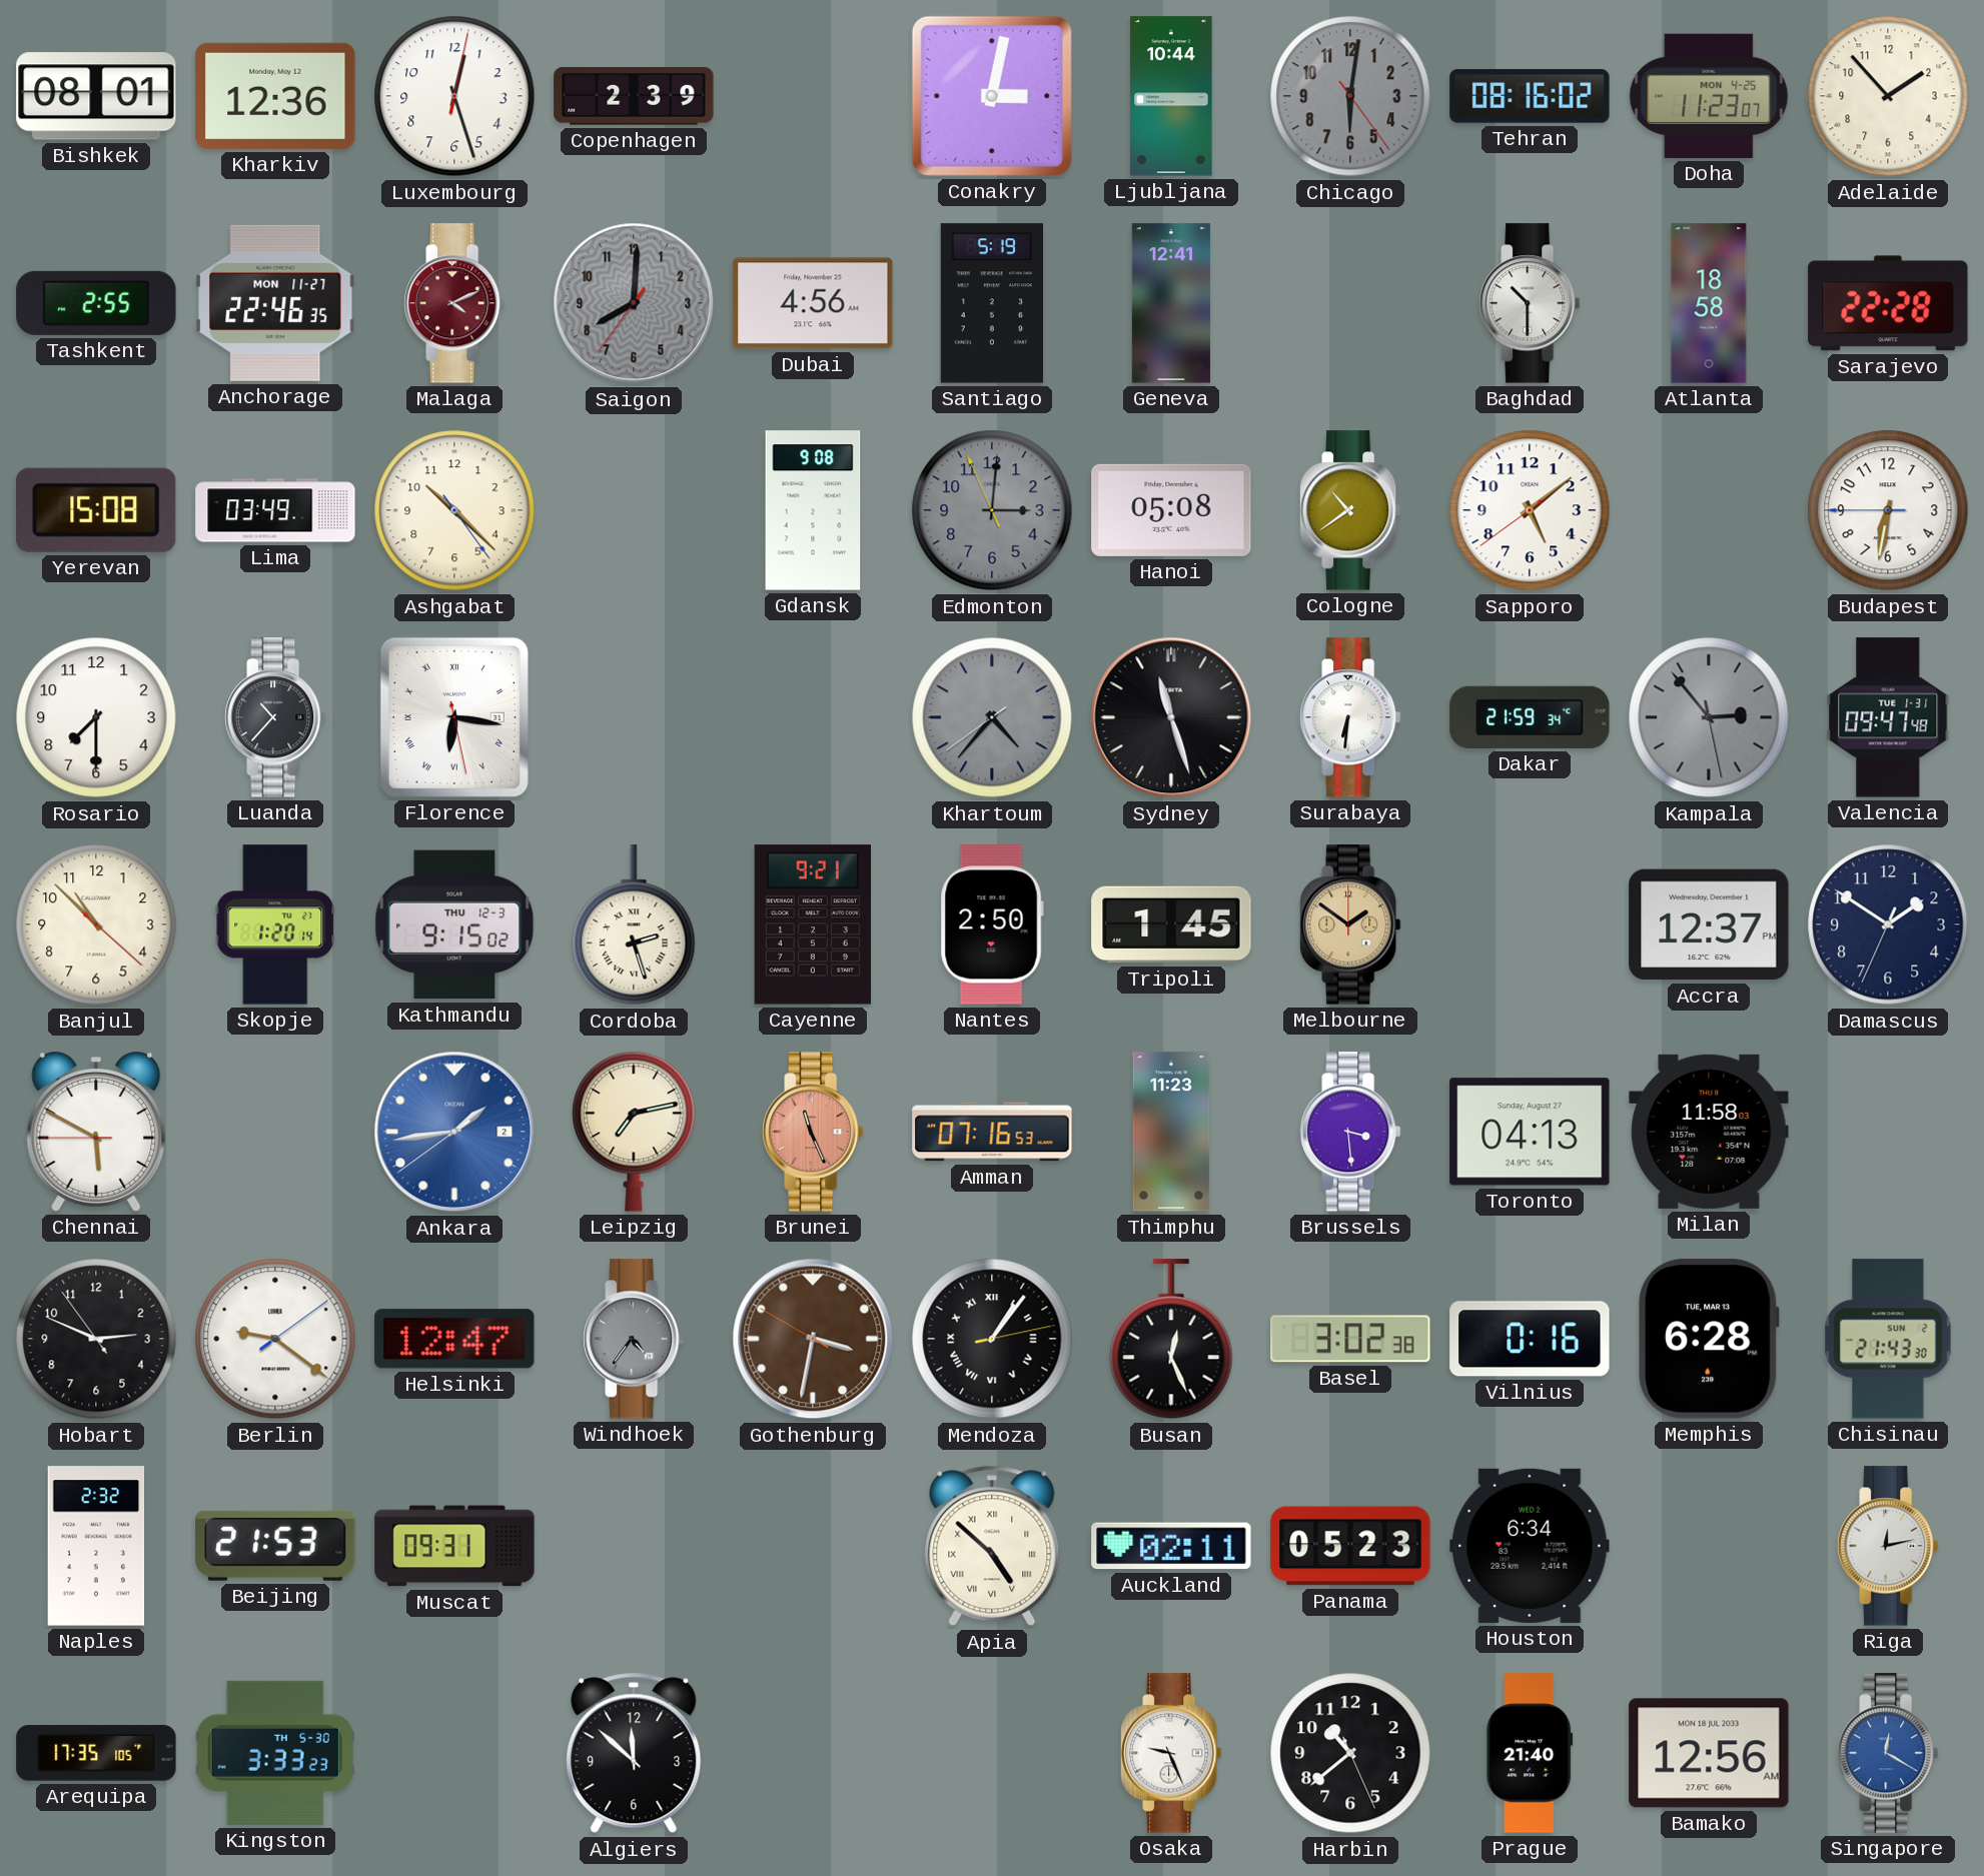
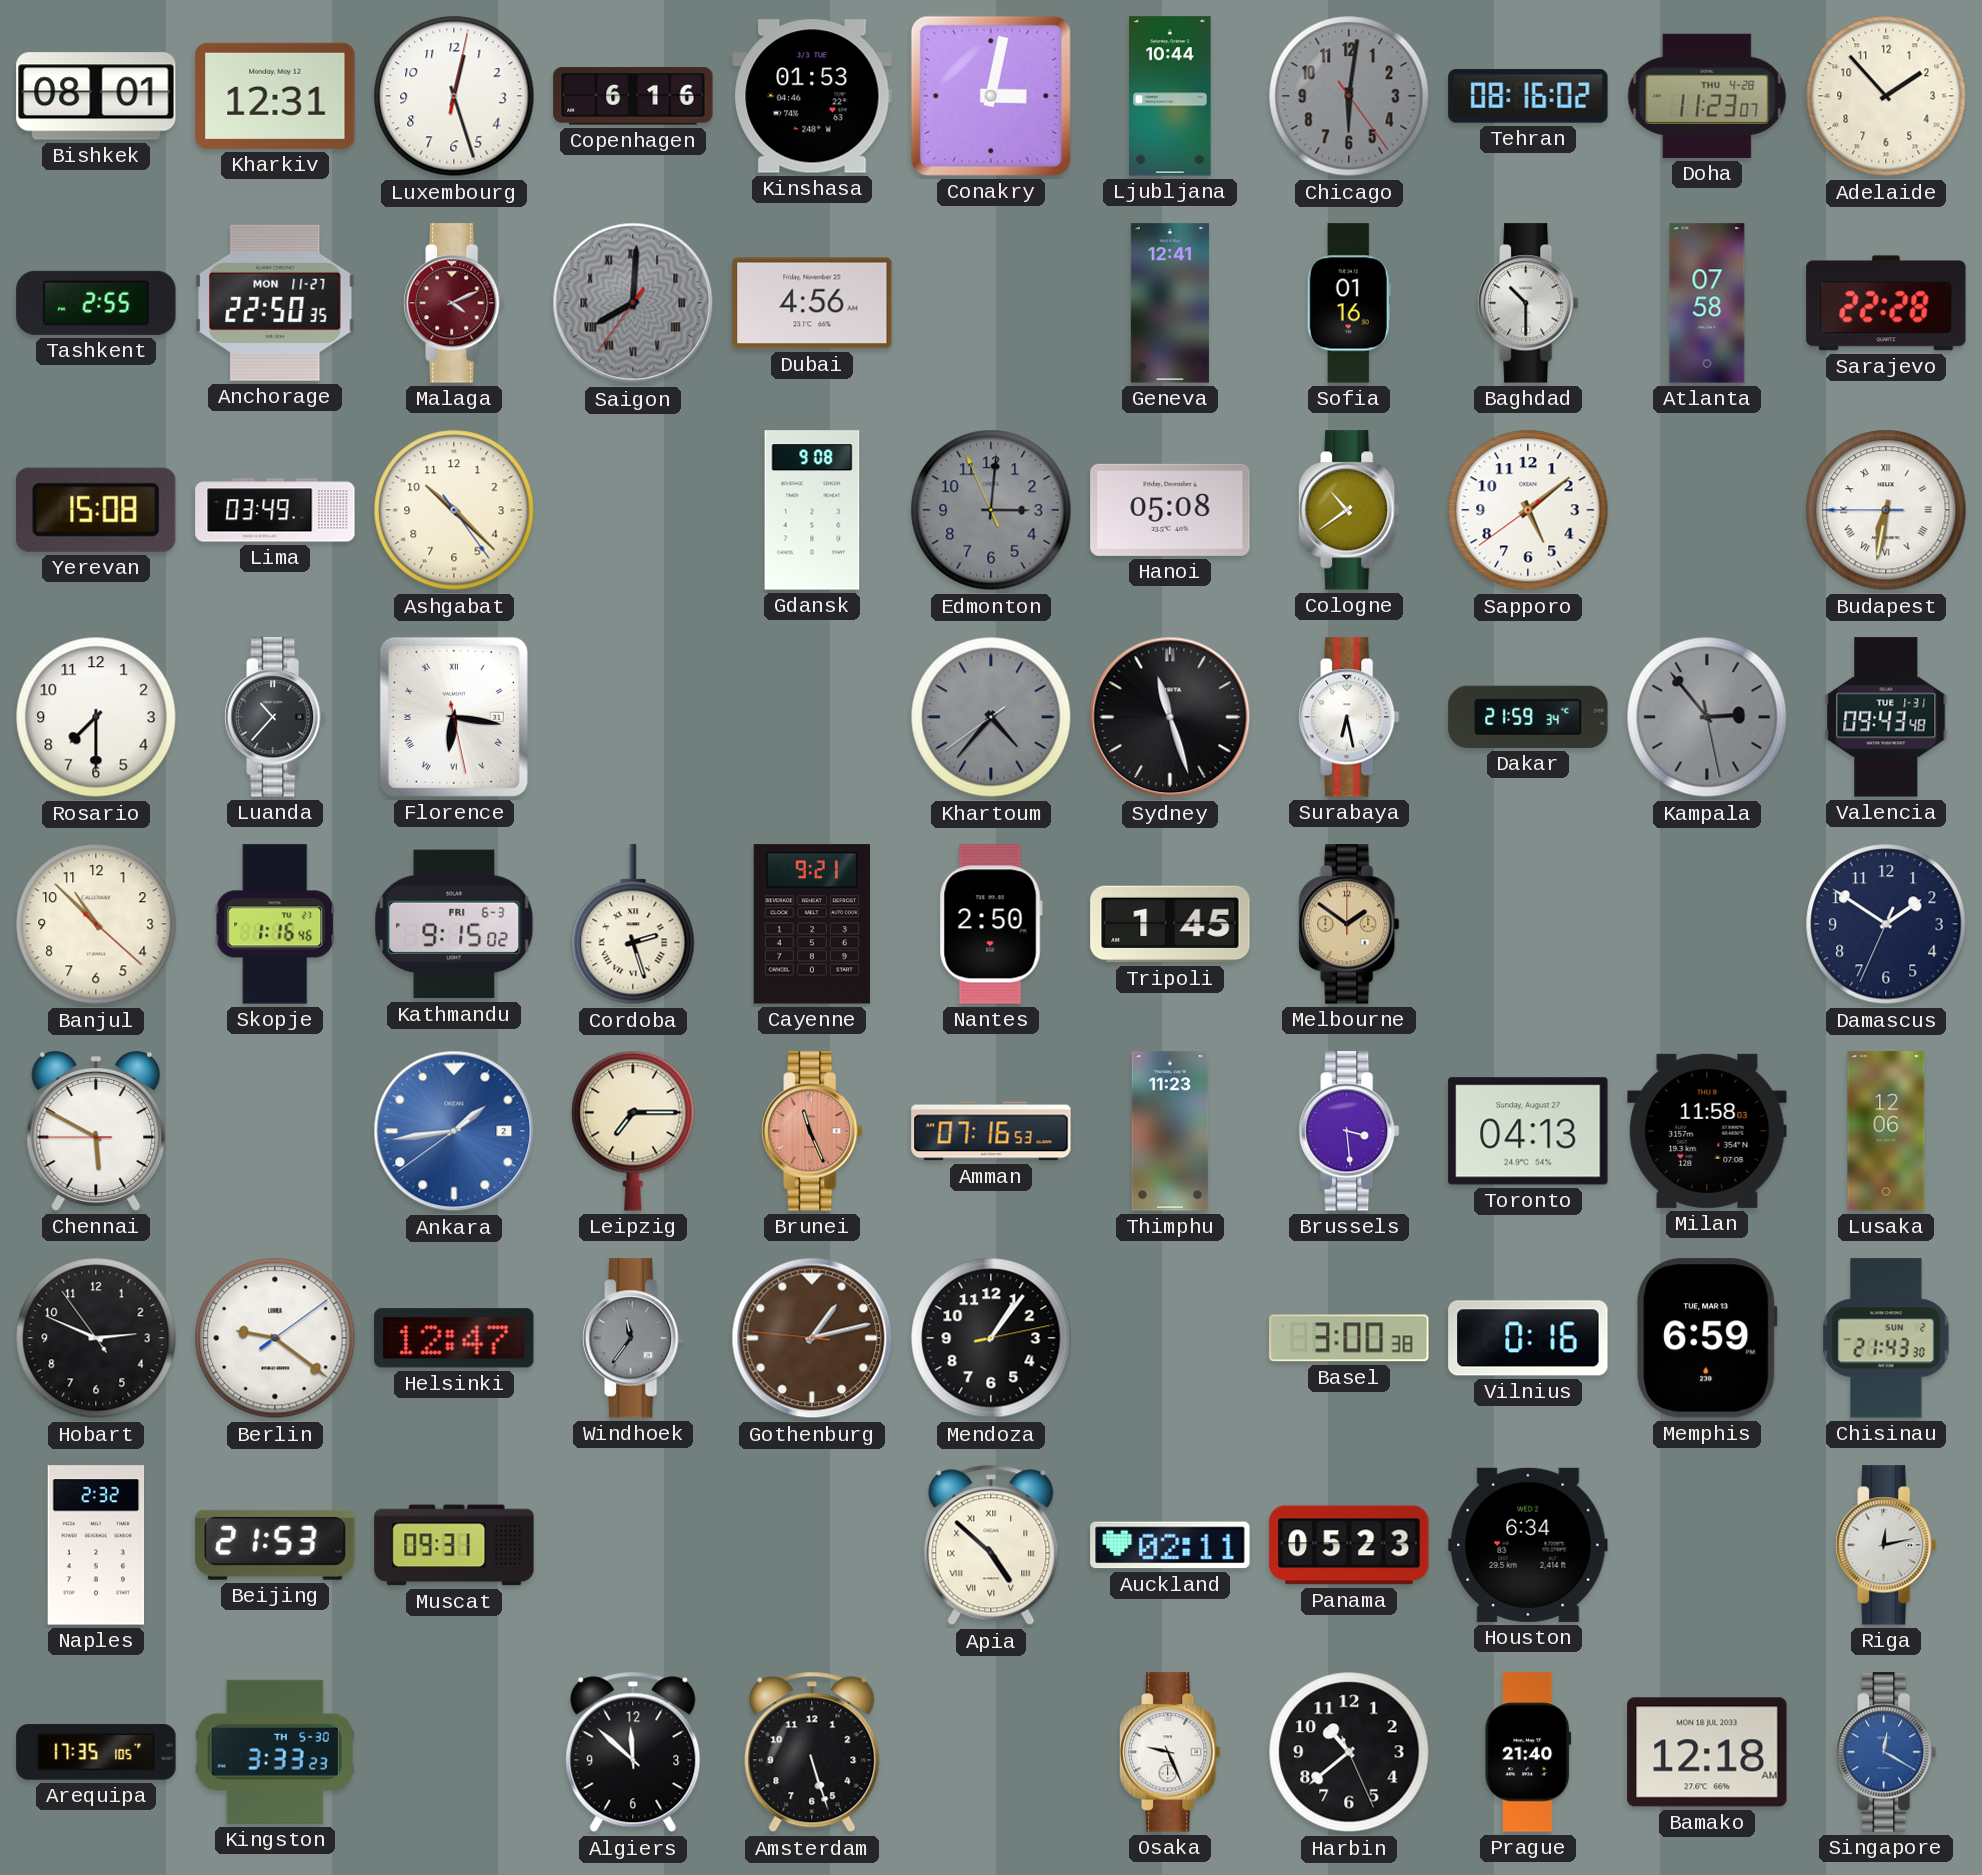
Kharkiv: 12:36 -> 12:31 (275, 96)
Copenhagen: 2:39 -> 6:16 (633, 96)
Kinshasa: none -> 01:53 (812, 96)
Doha date: MON 4-25 -> THU 4-28 (1707, 96)
Anchorage: 22:46 -> 22:50 (275, 303)
Saigon numerals: Arabic -> Roman (633, 303)
Santiago: 5:19 -> none (991, 303)
Sofia: none -> 01:16 (1349, 303)
Atlanta: 18:58 -> 07:58 (1707, 303)
Budapest numerals: Arabic -> Roman (1886, 510)
Surabaya: 6:31 -> 6:28 (1349, 717)
Valencia: 09:47 -> 09:43 (1886, 717)
Skopje: 1:20 -> 1:16 (275, 924)
Kathmandu date: THU 12-3 -> FRI 6-3 (454, 924)
Accra: 12:37 -> none (1709, 924)
Leipzig: 7:13 -> 7:15 (633, 1131)
Lusaka: none -> 12:06 (1886, 1131)
Windhoek: 4:36 -> 11:36 (633, 1338)
Gothenburg: 3:31 -> 1:12 (812, 1338)
Mendoza numerals: Roman -> Arabic (991, 1338)
Busan: 12:26 -> none (1171, 1340)
Basel: 3:02 -> 3:00 (1349, 1338)
Memphis: 6:28 -> 6:59 (1707, 1338)
Amsterdam: none -> 5:27 (812, 1752)
Bamako: 12:56 -> 12:18 (1707, 1752)
